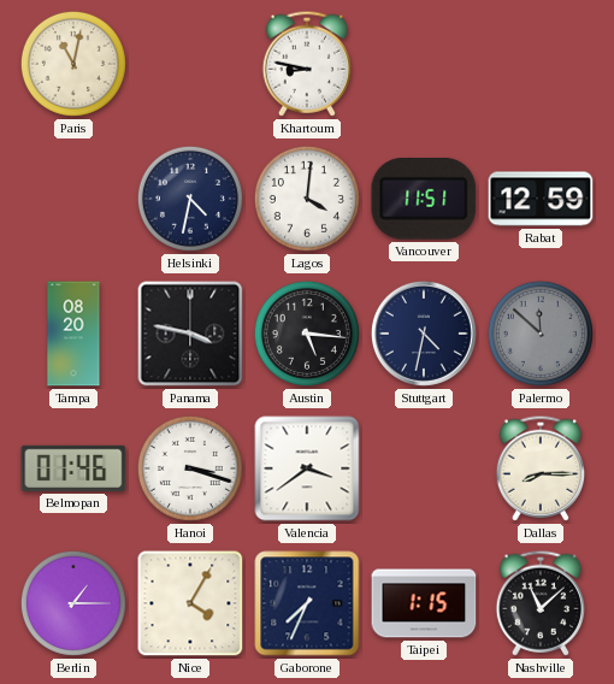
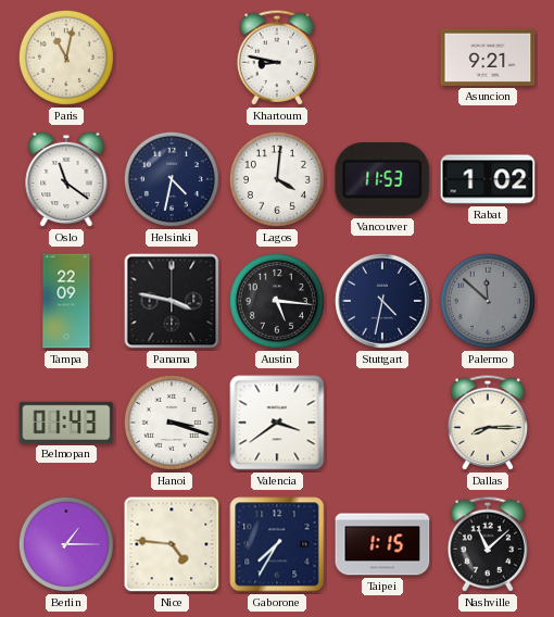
Asuncion: none -> 9:21 (488, 58)
Oslo: none -> 11:21 (66, 179)
Vancouver: 11:51 -> 11:53 (382, 180)
Rabat: 12:59 -> 1:02 (488, 179)
Tampa: 08:20 -> 22:09 (66, 301)
Belmopan: 01:46 -> 01:43 (66, 423)
Nice: 4:05 -> 4:46 (172, 544)
Gaborone: 7:34 -> 7:35 (277, 544)
